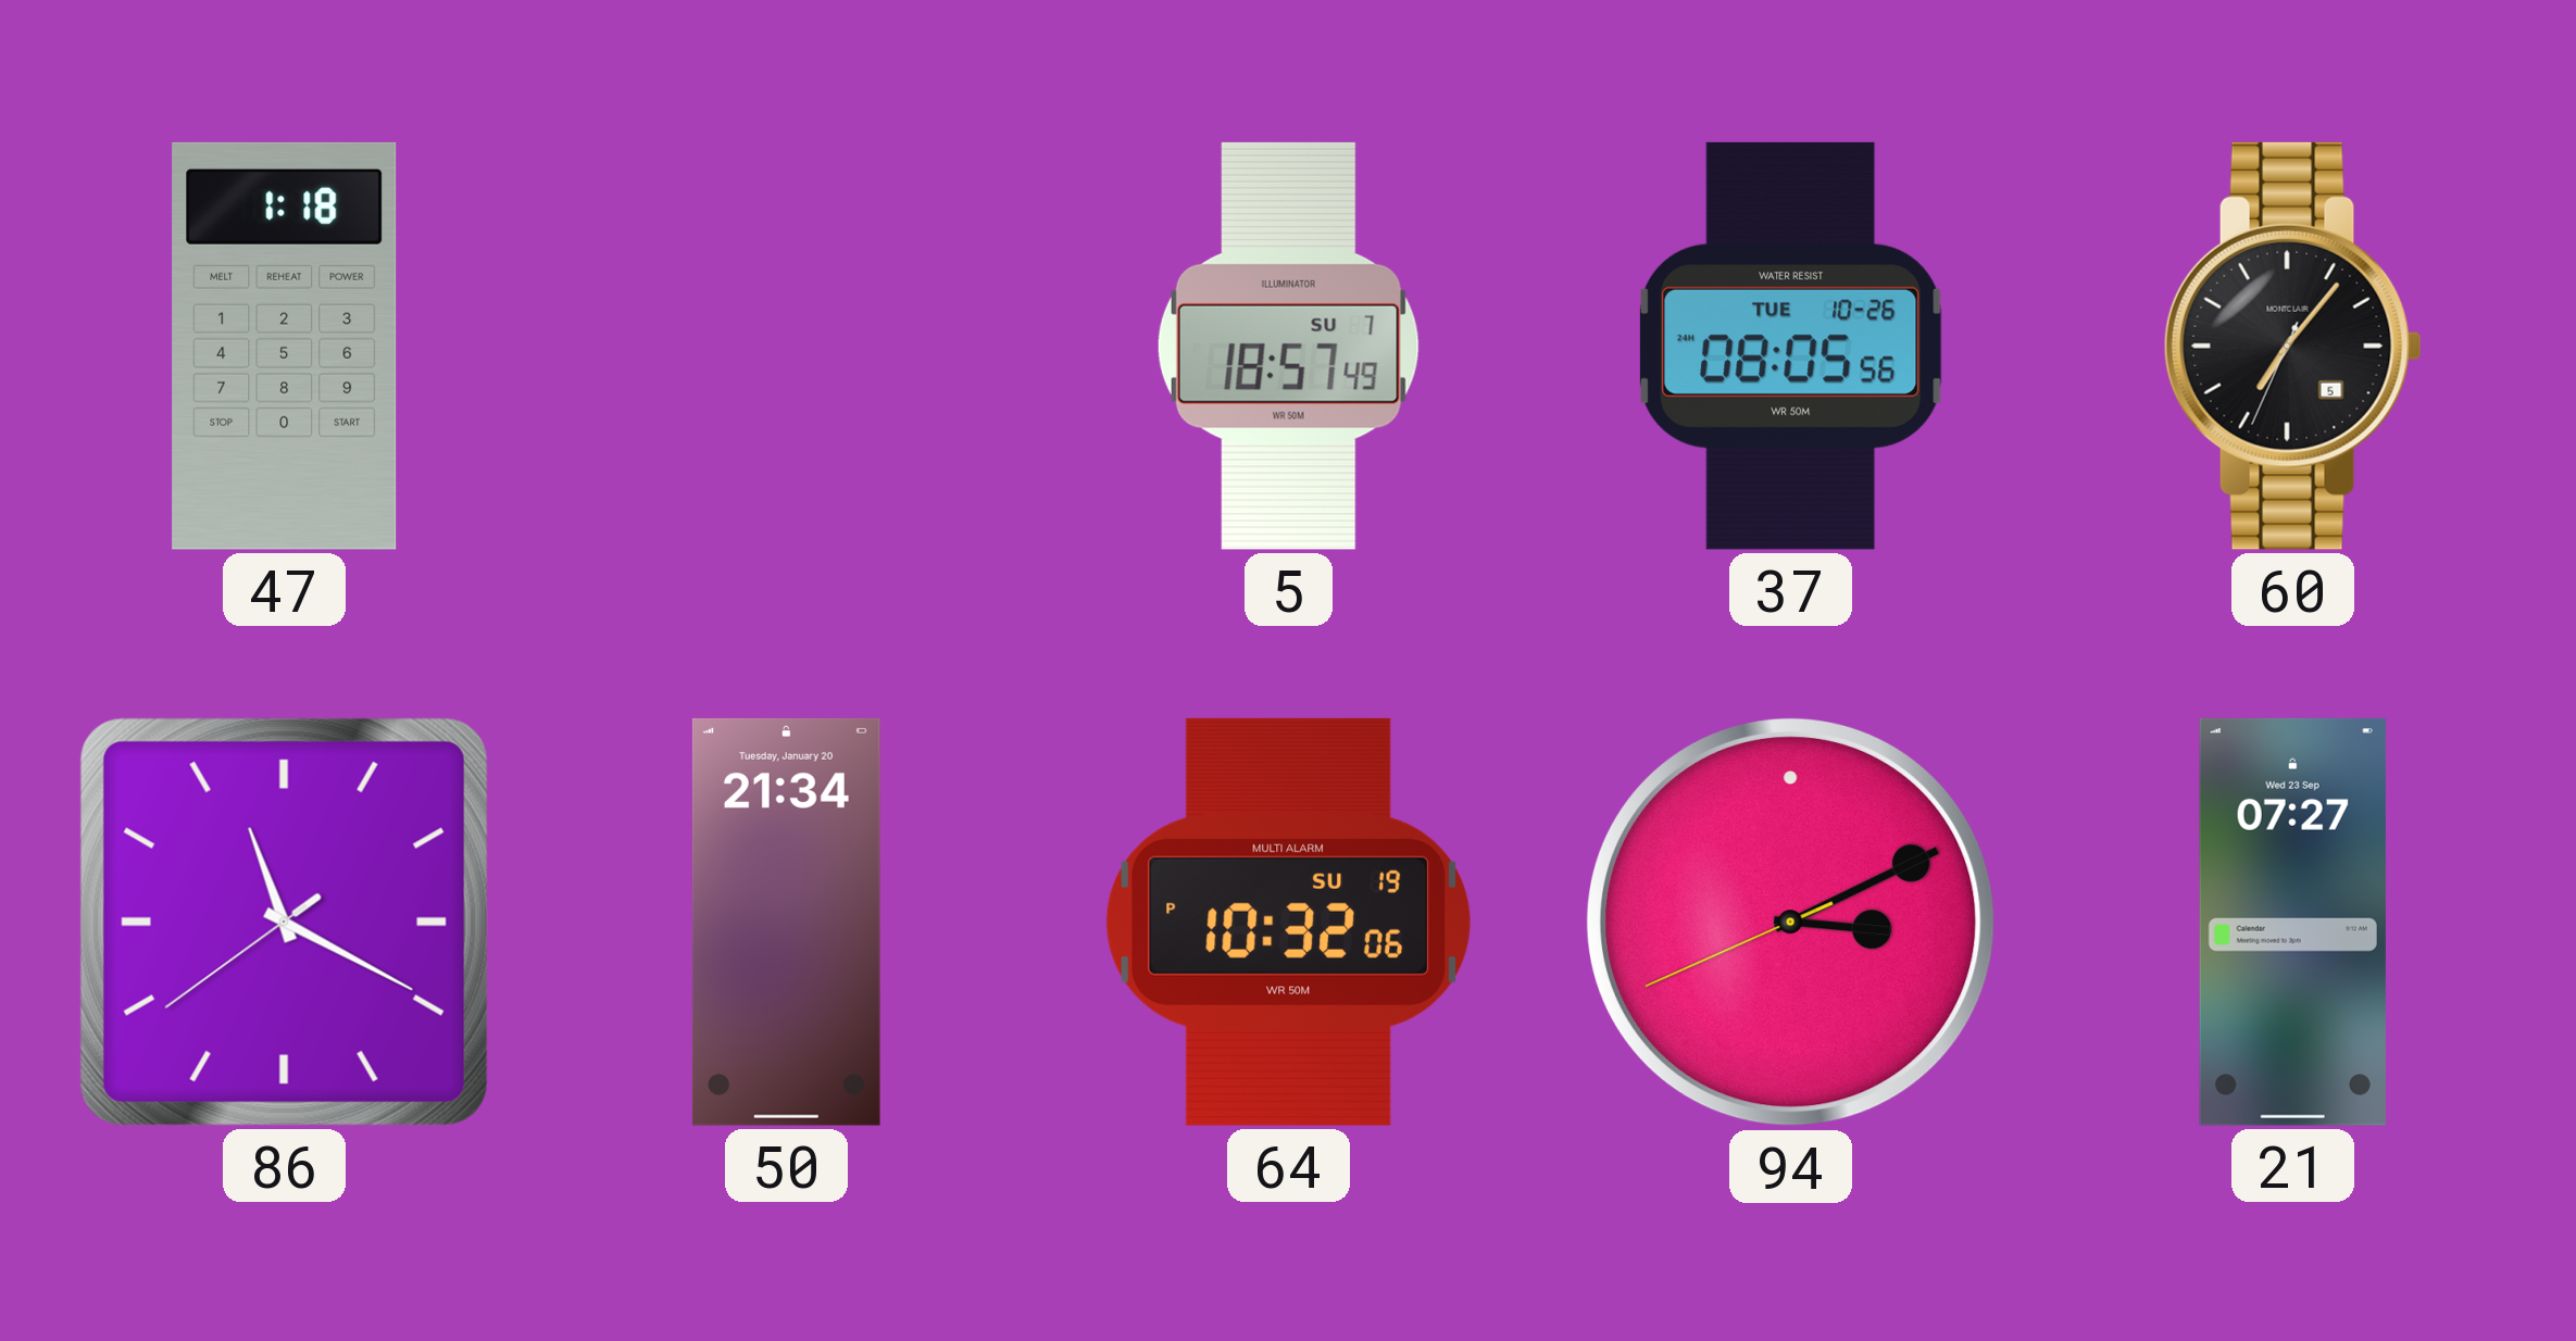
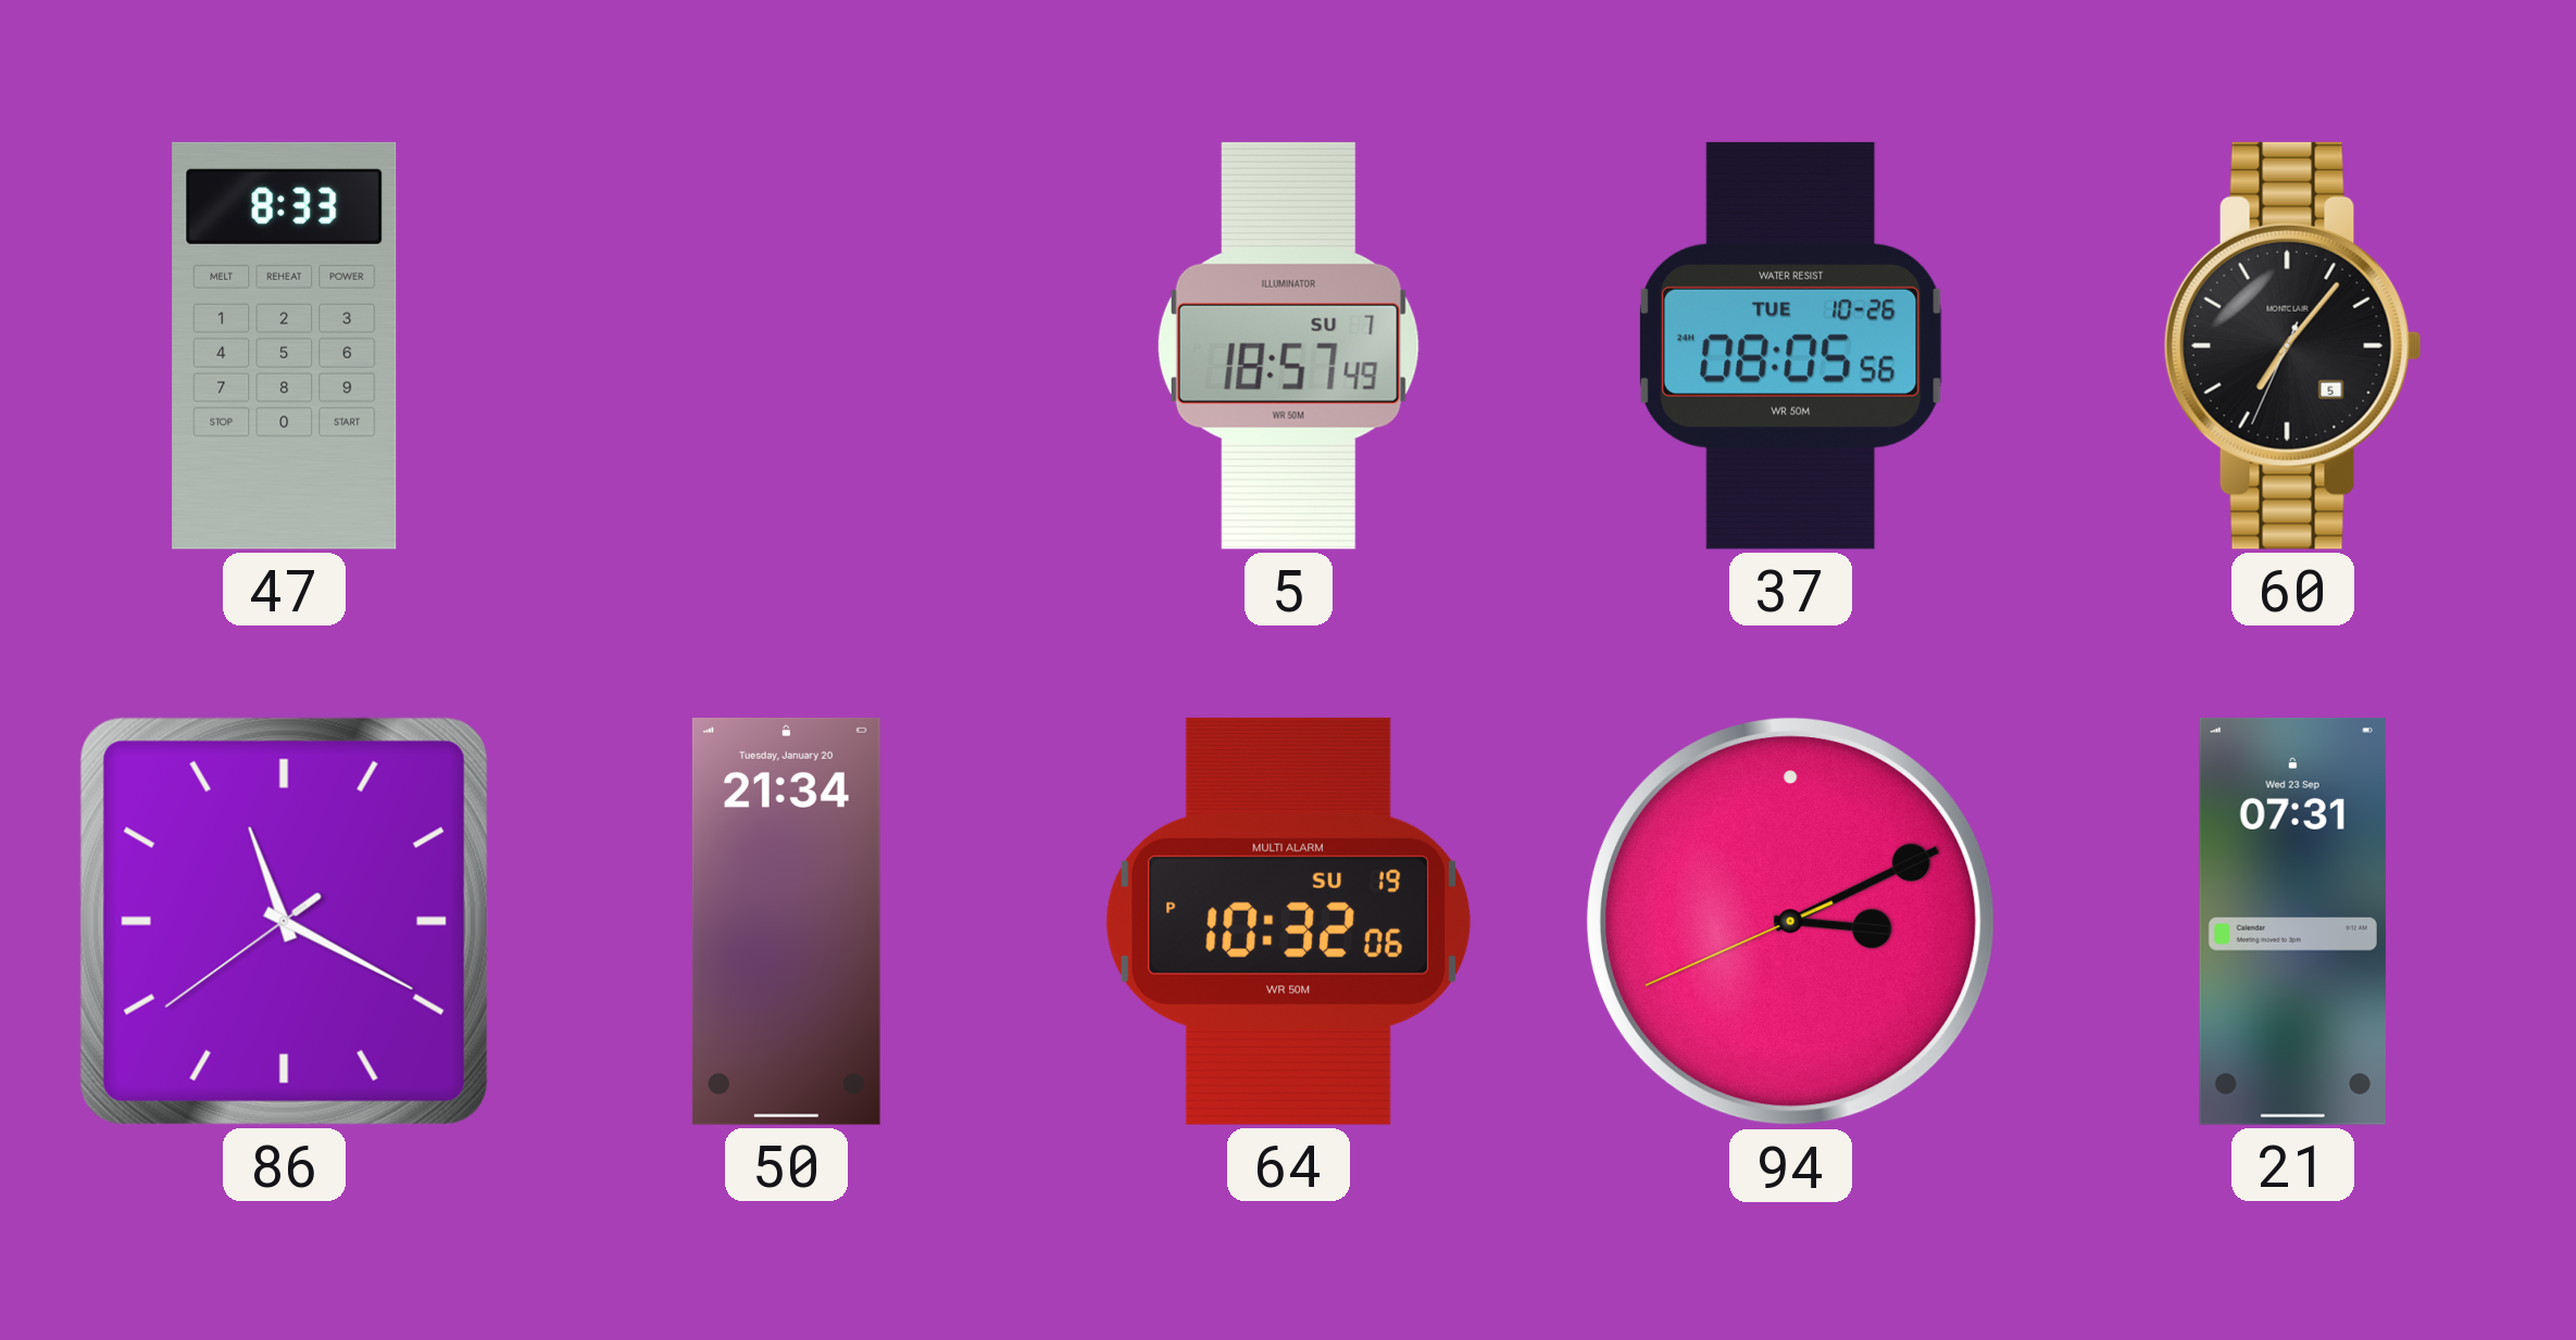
47: 1:18 -> 8:33 (285, 345)
21: 07:27 -> 07:31 (2292, 921)
